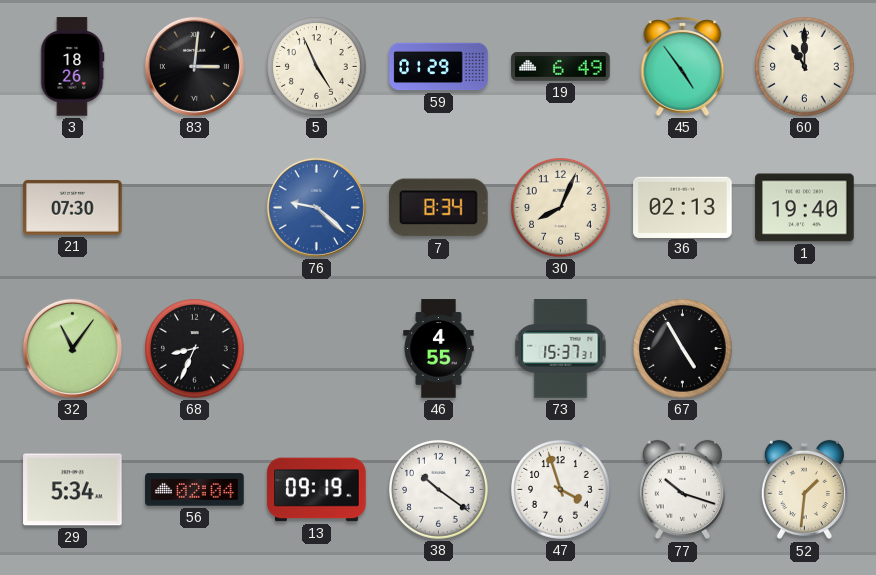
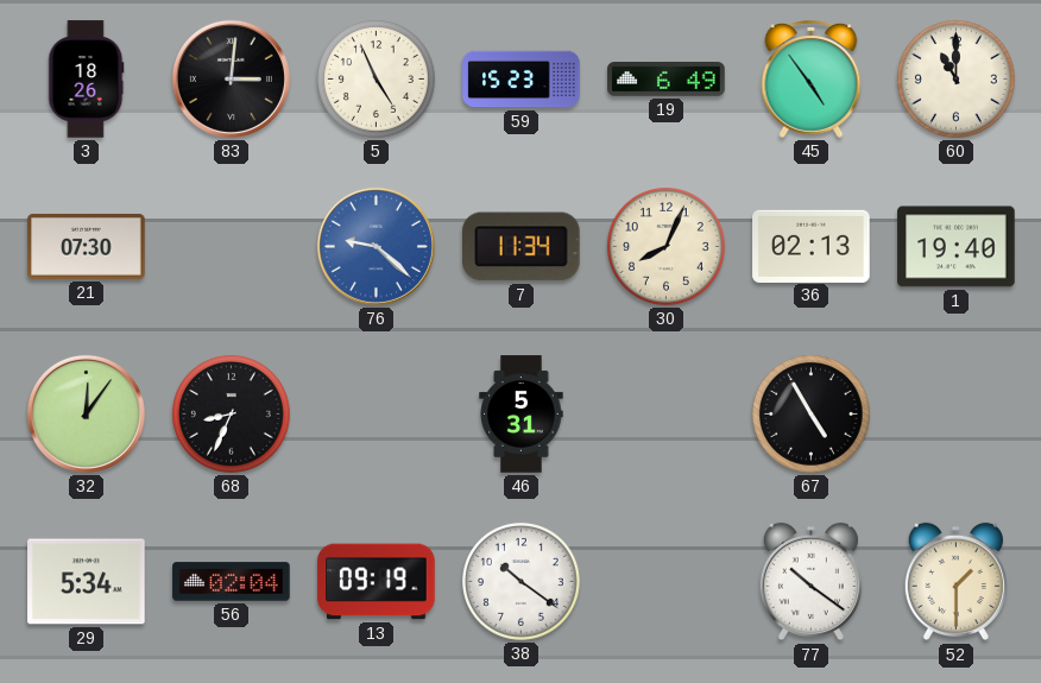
59: 01:29 -> 15:23 (522, 80)
7: 8:34 -> 11:34 (522, 247)
32: 11:06 -> 12:06 (86, 413)
46: 4:55 -> 5:31 (522, 415)
73: 15:37 -> none (561, 349)
47: 3:57 -> none (561, 490)
77: 10:18 -> 10:21 (810, 582)
52: 1:31 -> 1:30 (955, 582)
